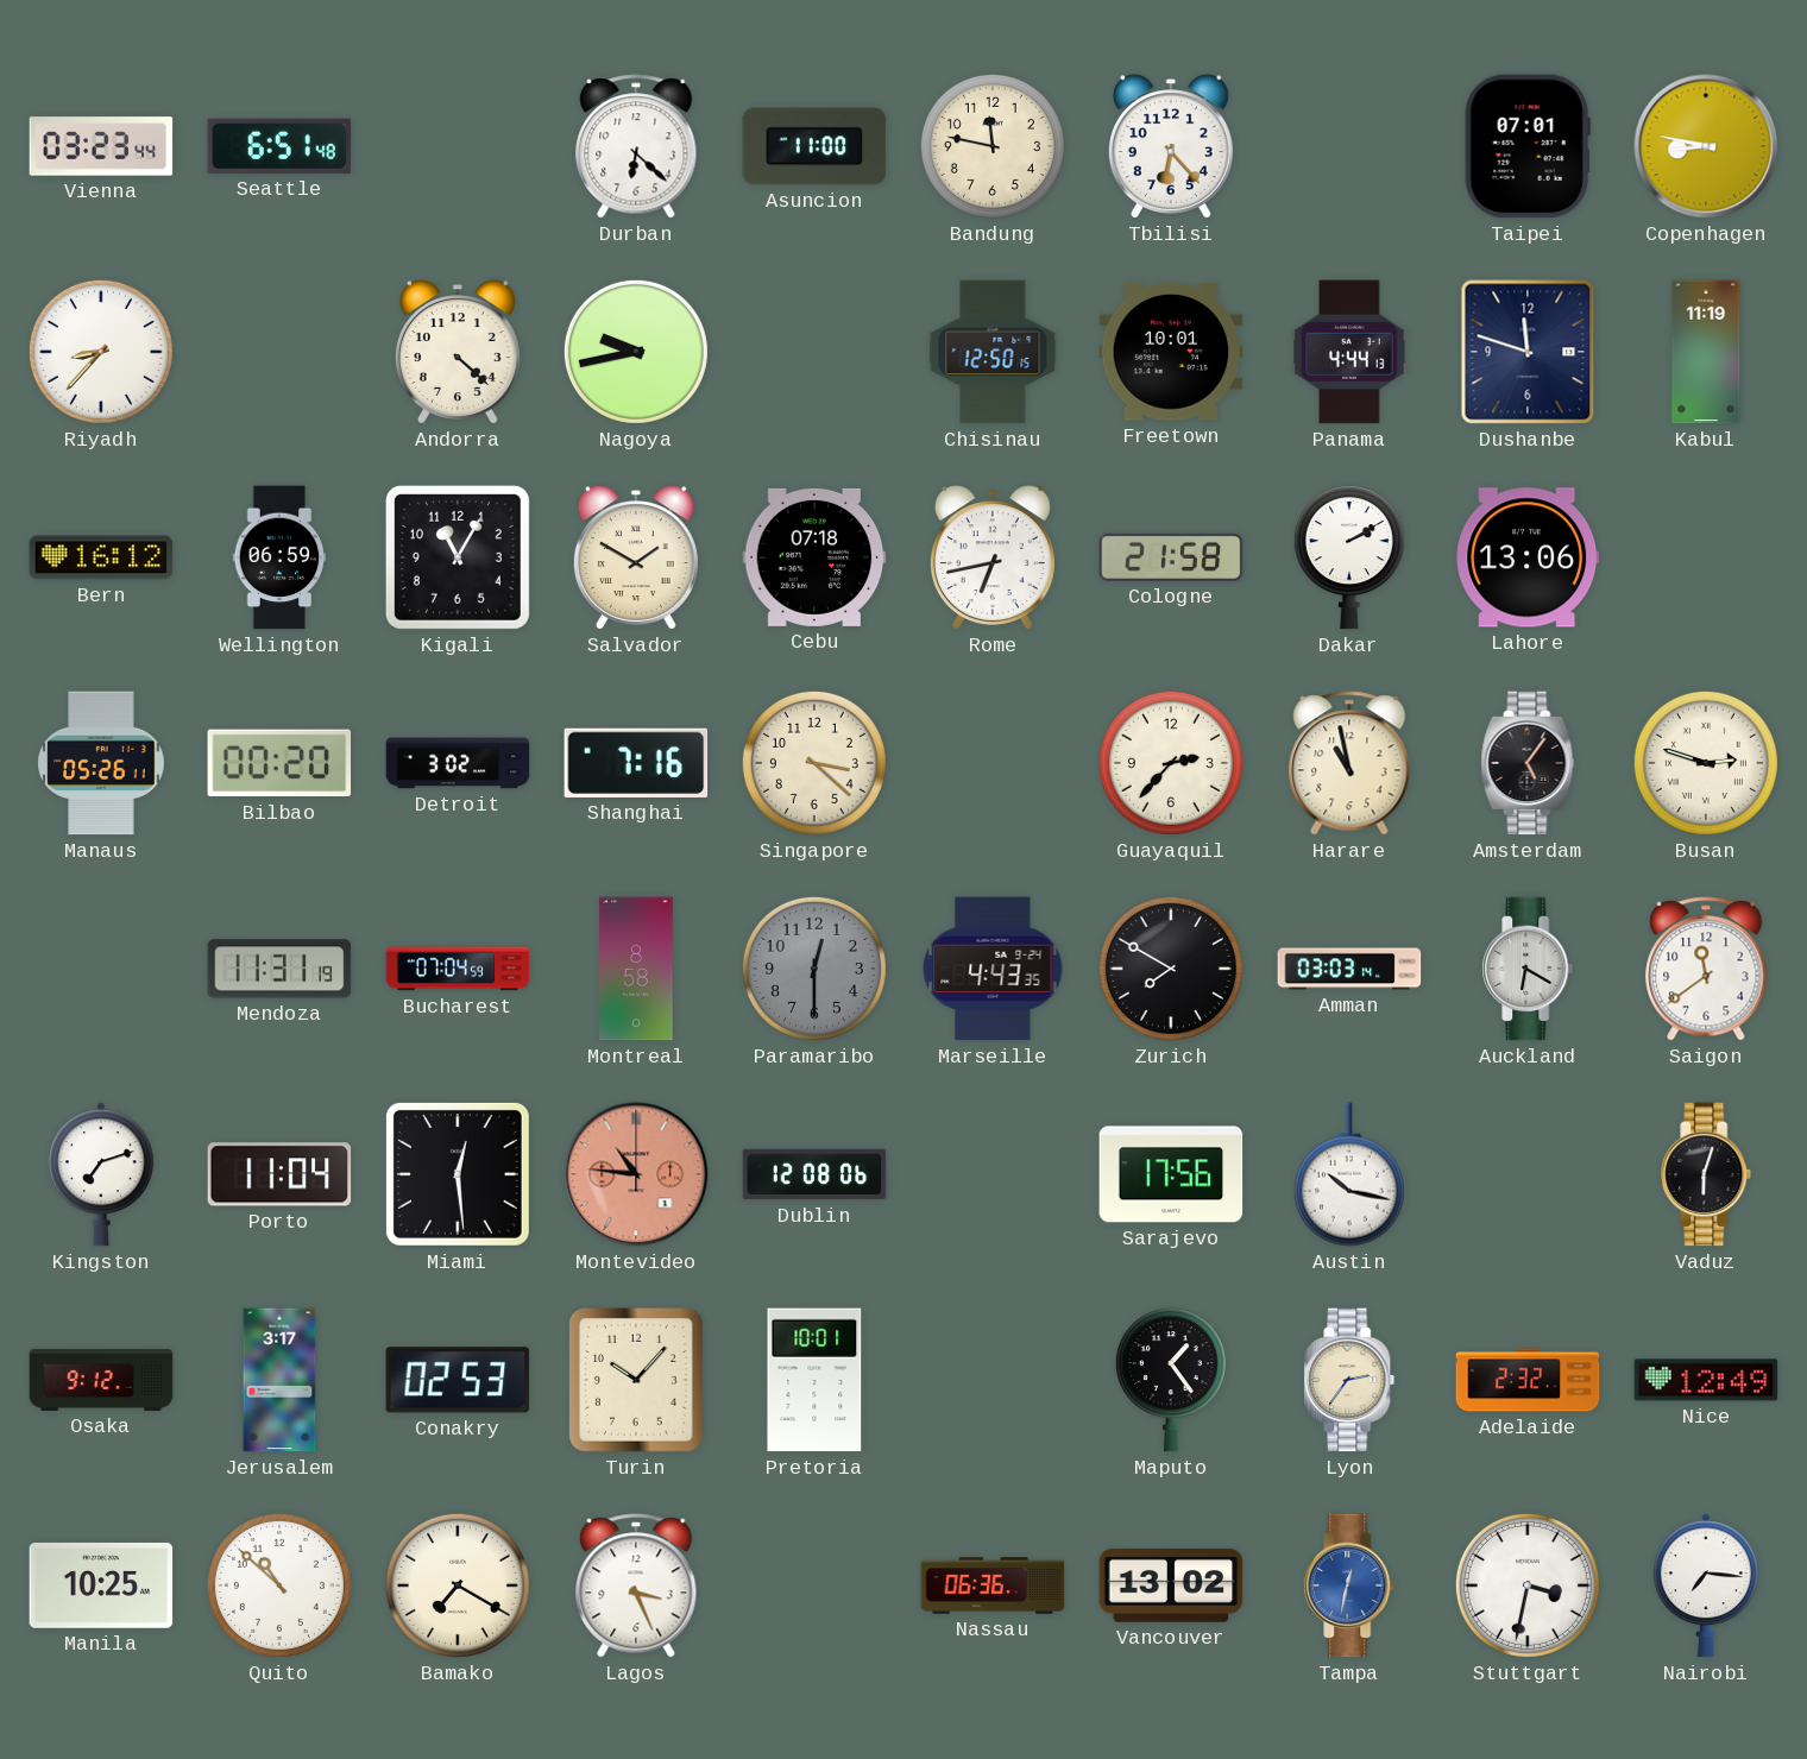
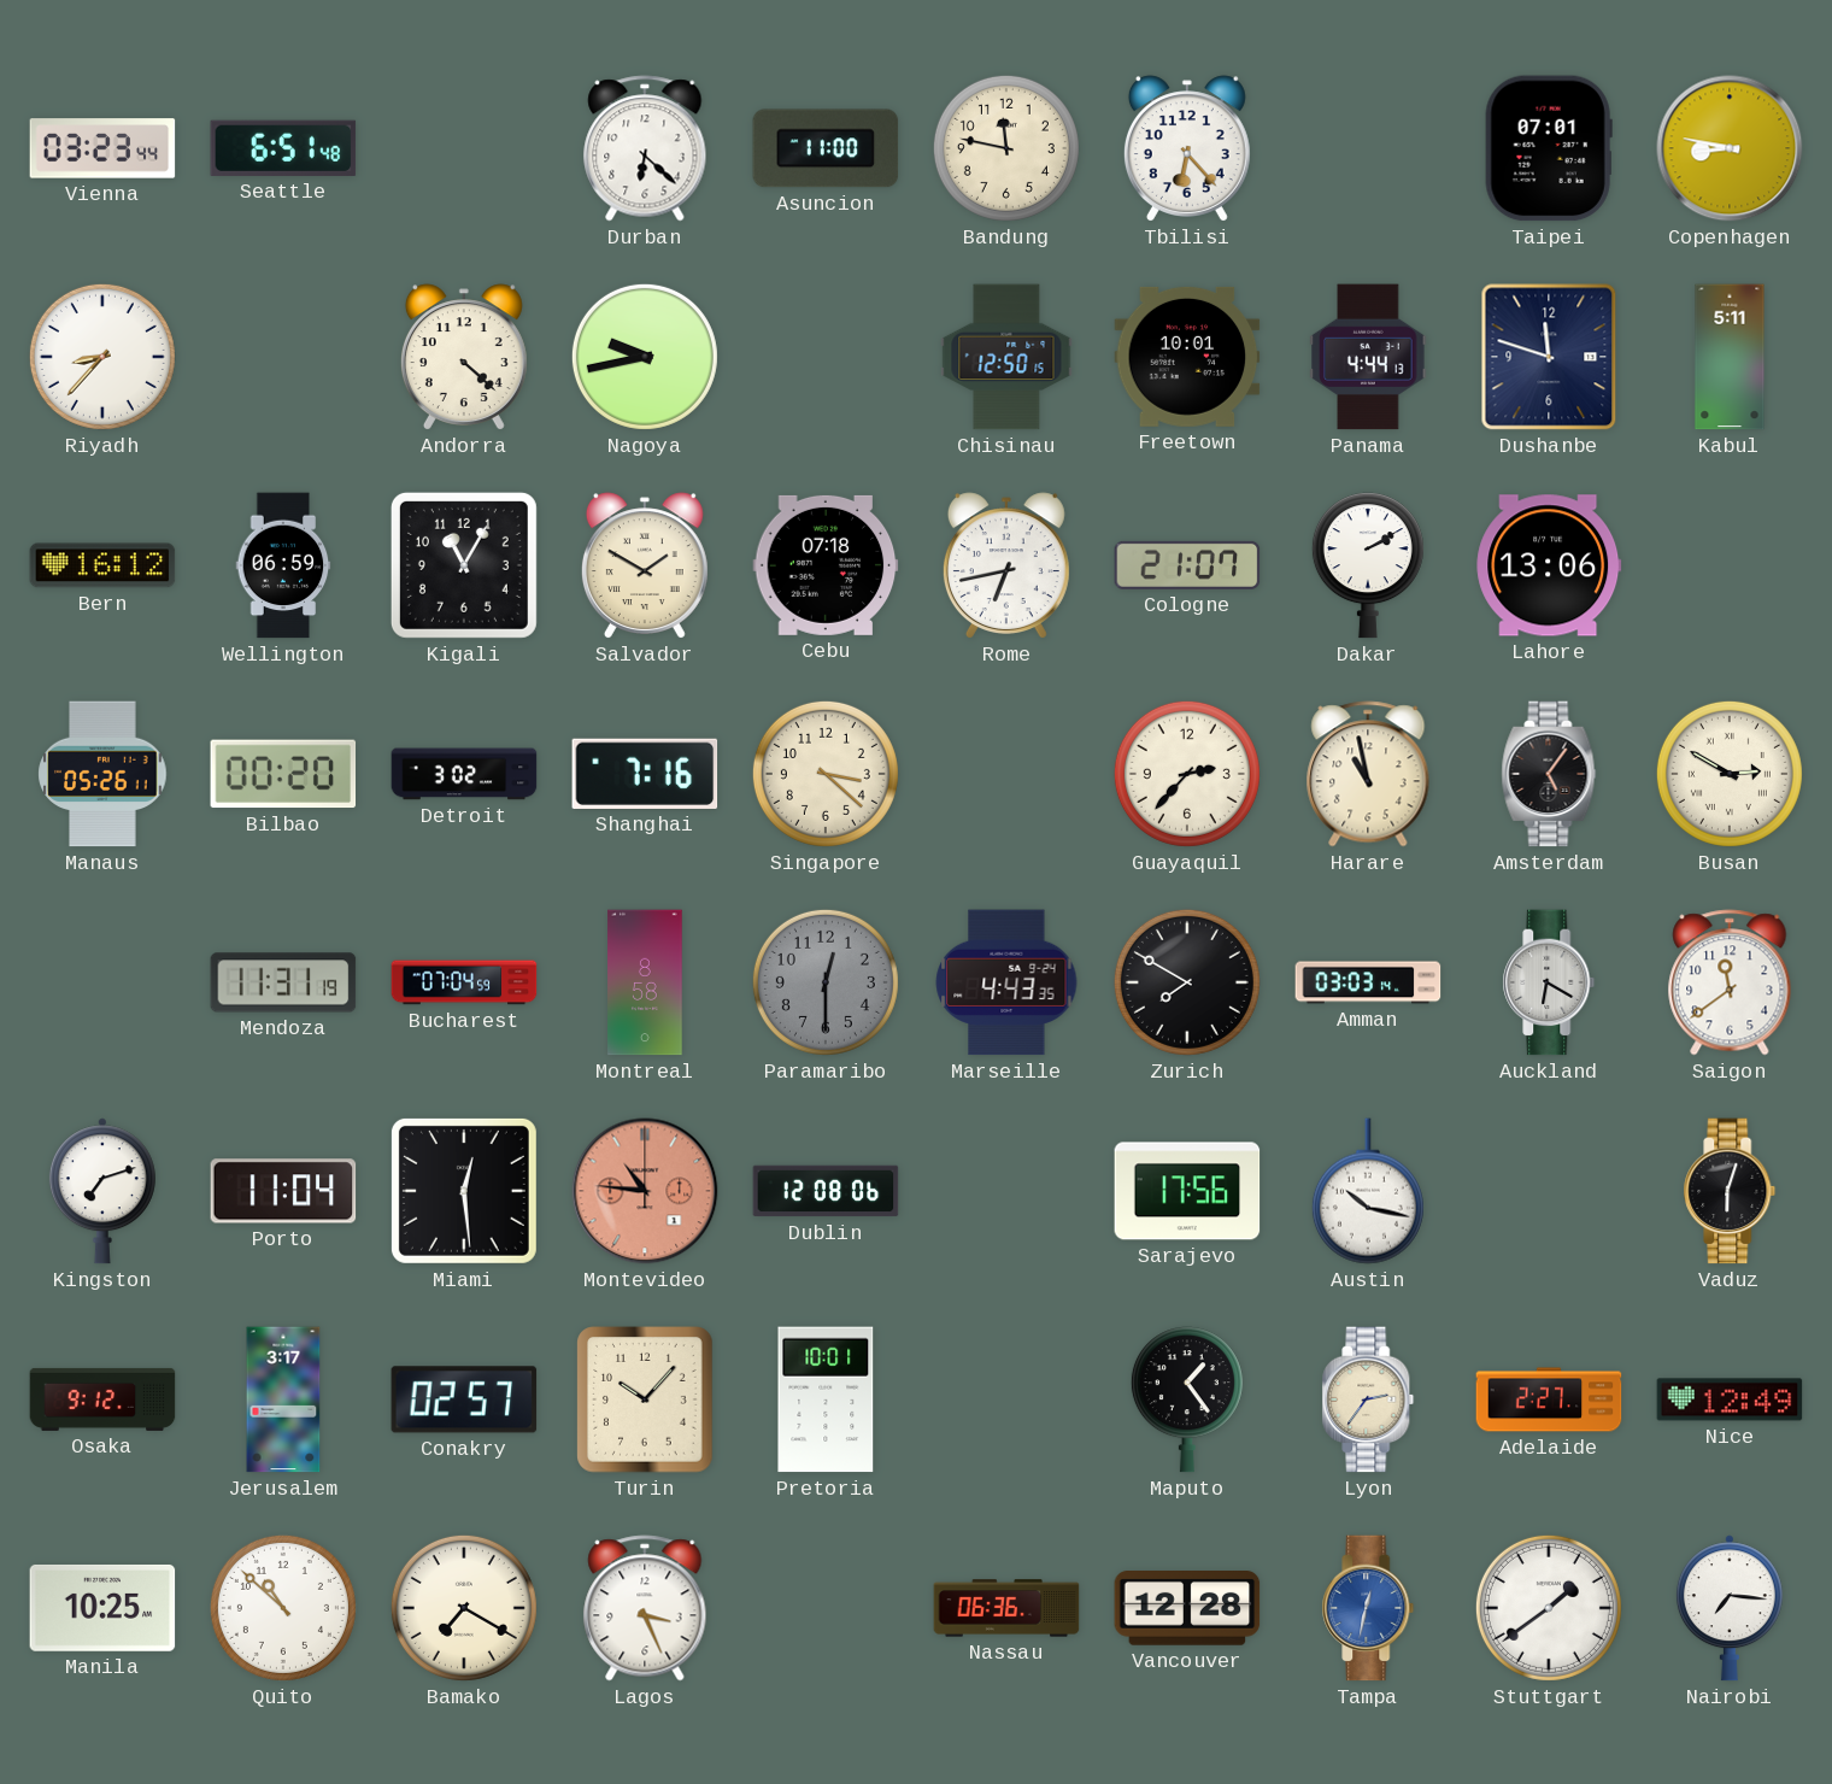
Kabul: 11:19 -> 5:11 (1730, 357)
Cologne: 21:58 -> 21:07 (1187, 565)
Busan: 2:48 -> 2:50 (1730, 774)
Conakry: 02:53 -> 02:57 (464, 1399)
Adelaide: 2:32 -> 2:27 (1549, 1399)
Vancouver: 13:02 -> 12:28 (1187, 1609)
Stuttgart: 3:32 -> 1:39 (1549, 1608)
